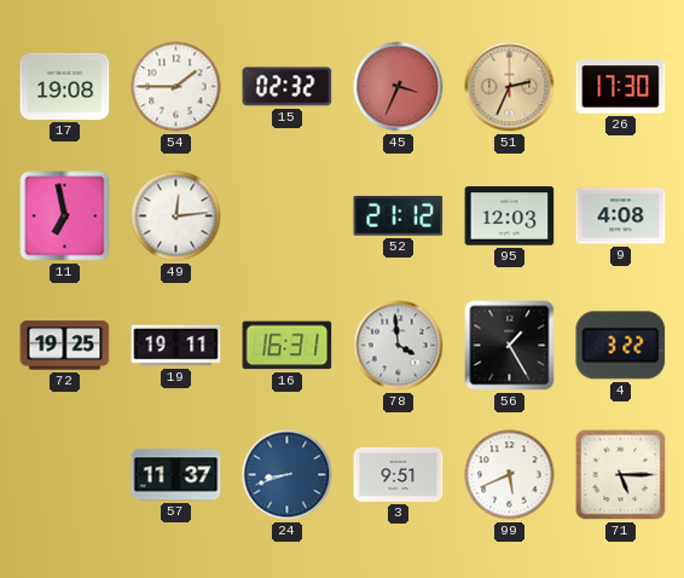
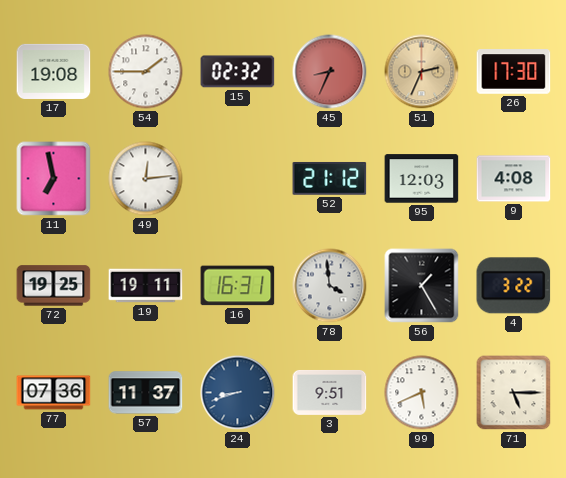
45: 3:34 -> 8:34 (330, 72)
77: none -> 07:36 (54, 393)
